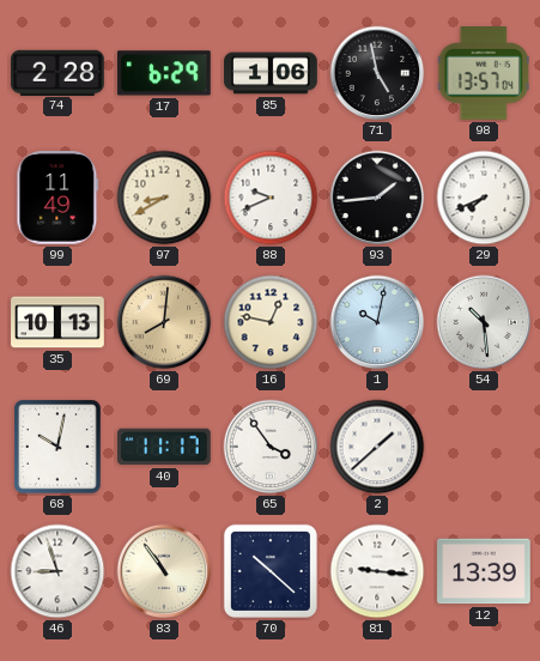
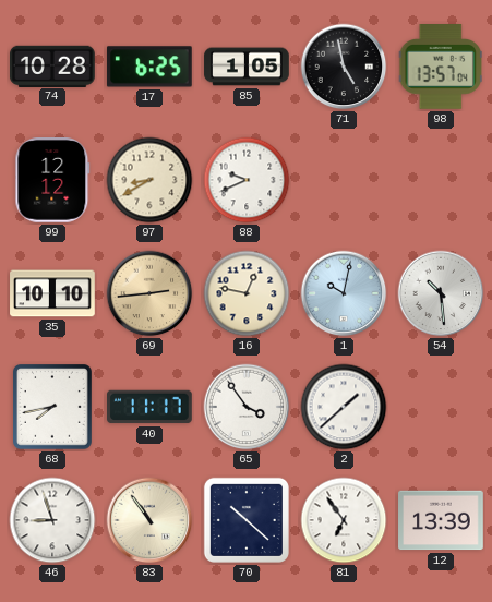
74: 2:28 -> 10:28 (53, 65)
17: 6:29 -> 6:25 (149, 67)
85: 1:06 -> 1:05 (247, 67)
99: 11:49 -> 12:12 (52, 181)
93: 1:44 -> none (377, 198)
29: 7:41 -> none (484, 198)
35: 10:13 -> 10:10 (52, 293)
69: 8:01 -> 2:44 (149, 293)
68: 10:02 -> 7:43 (53, 408)
81: 9:16 -> 6:54 (344, 520)
